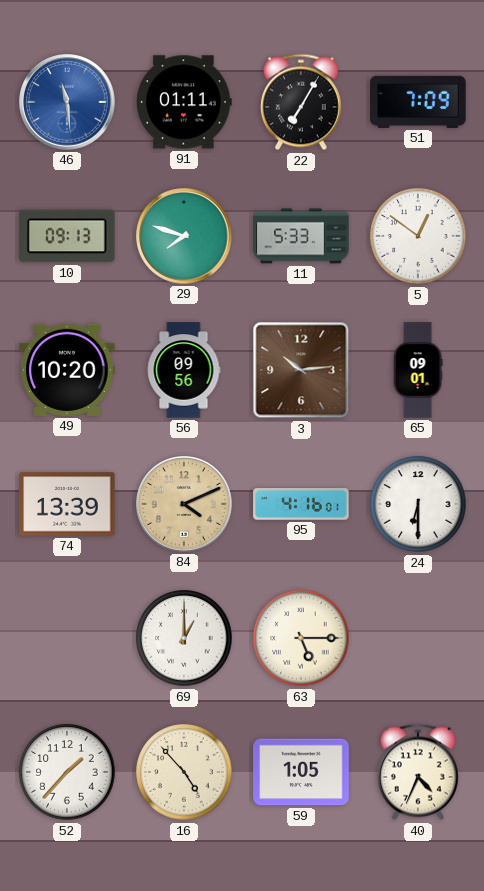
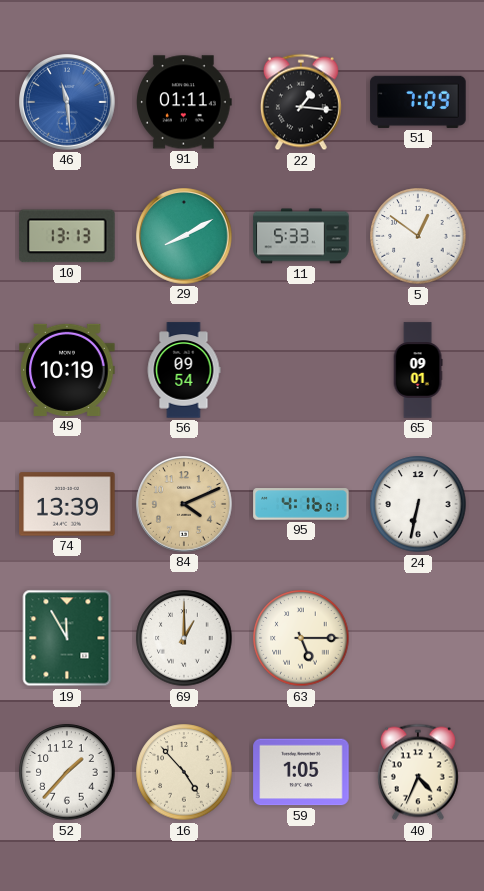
22: 7:05 -> 1:16 (301, 102)
10: 09:13 -> 13:13 (67, 236)
29: 7:48 -> 8:10 (184, 236)
49: 10:20 -> 10:19 (67, 370)
56: 09:56 -> 09:54 (184, 370)
3: 10:14 -> none (301, 370)
24: 6:30 -> 6:32 (418, 504)
19: none -> 11:55 (67, 638)
